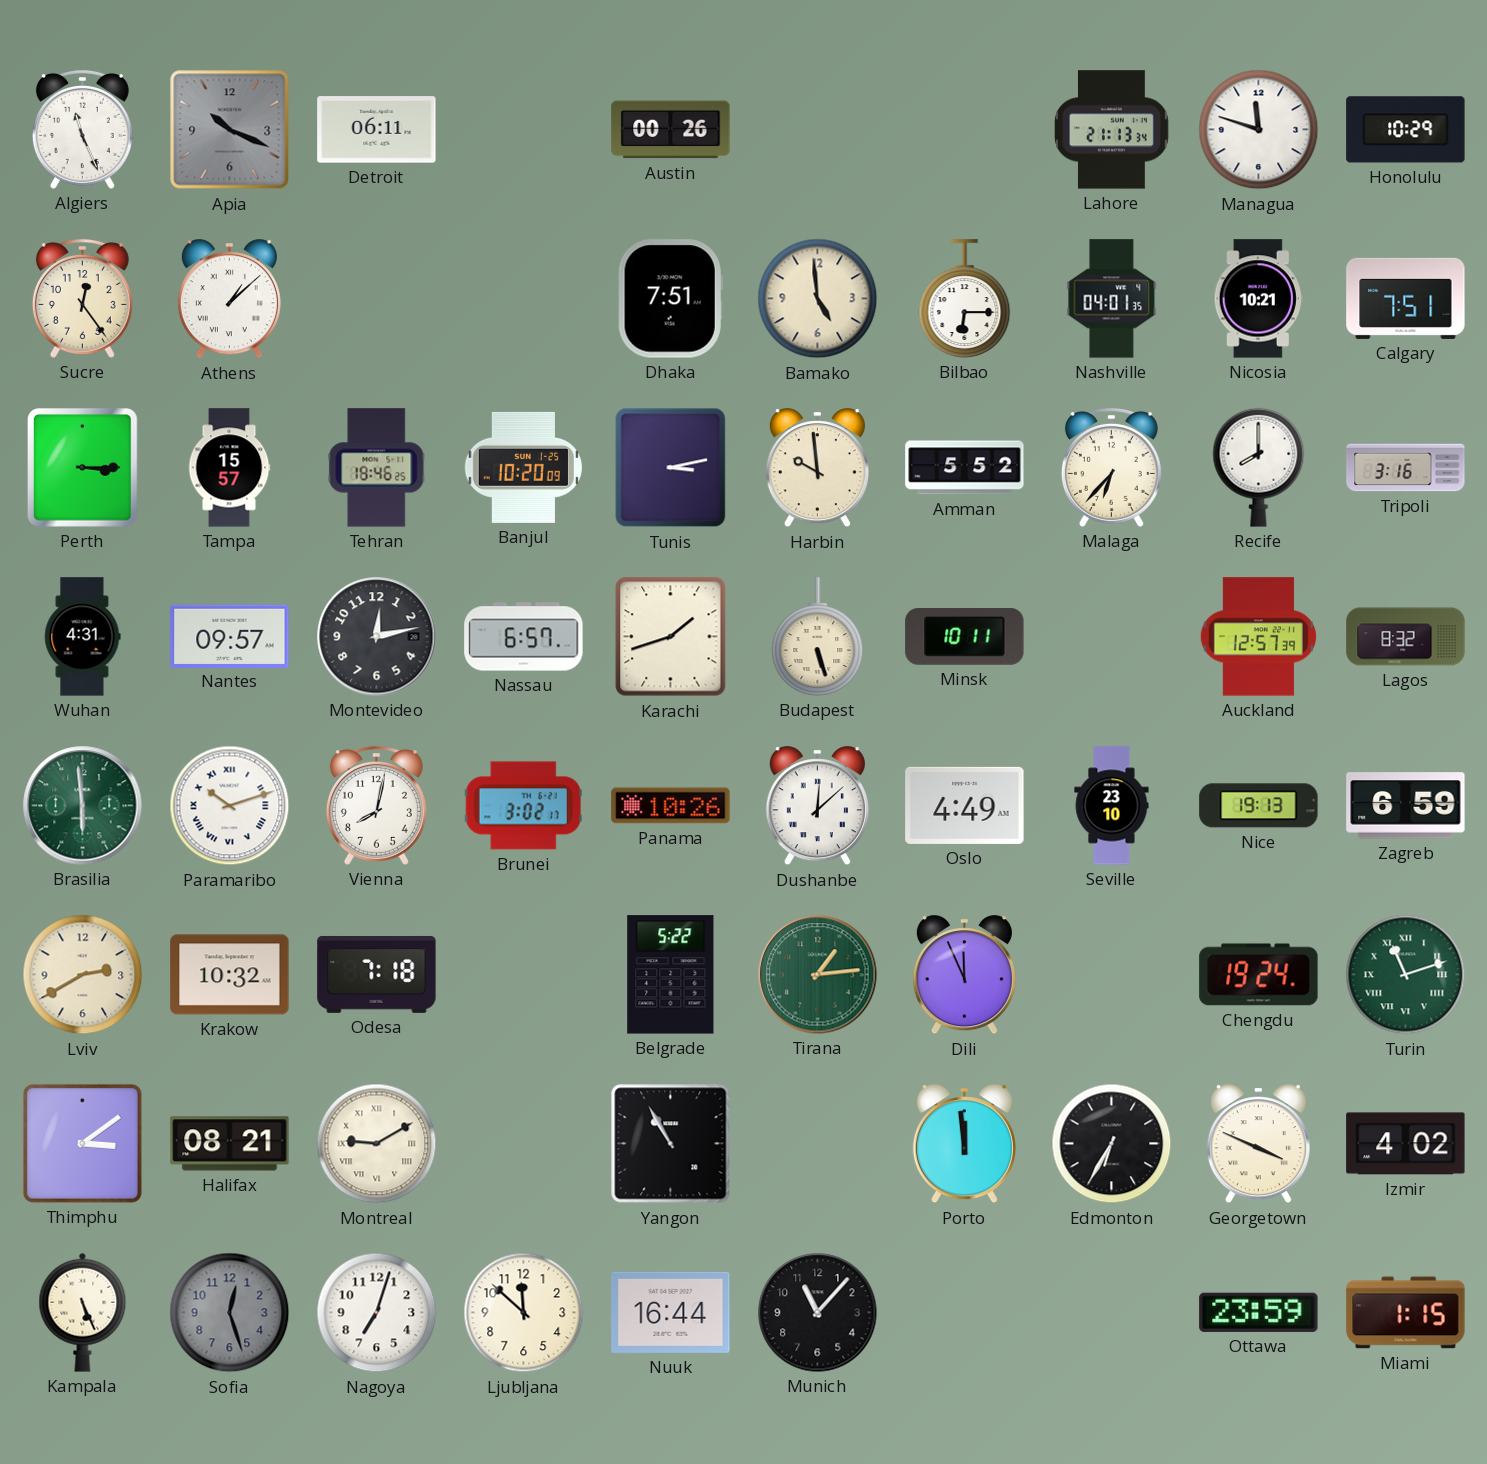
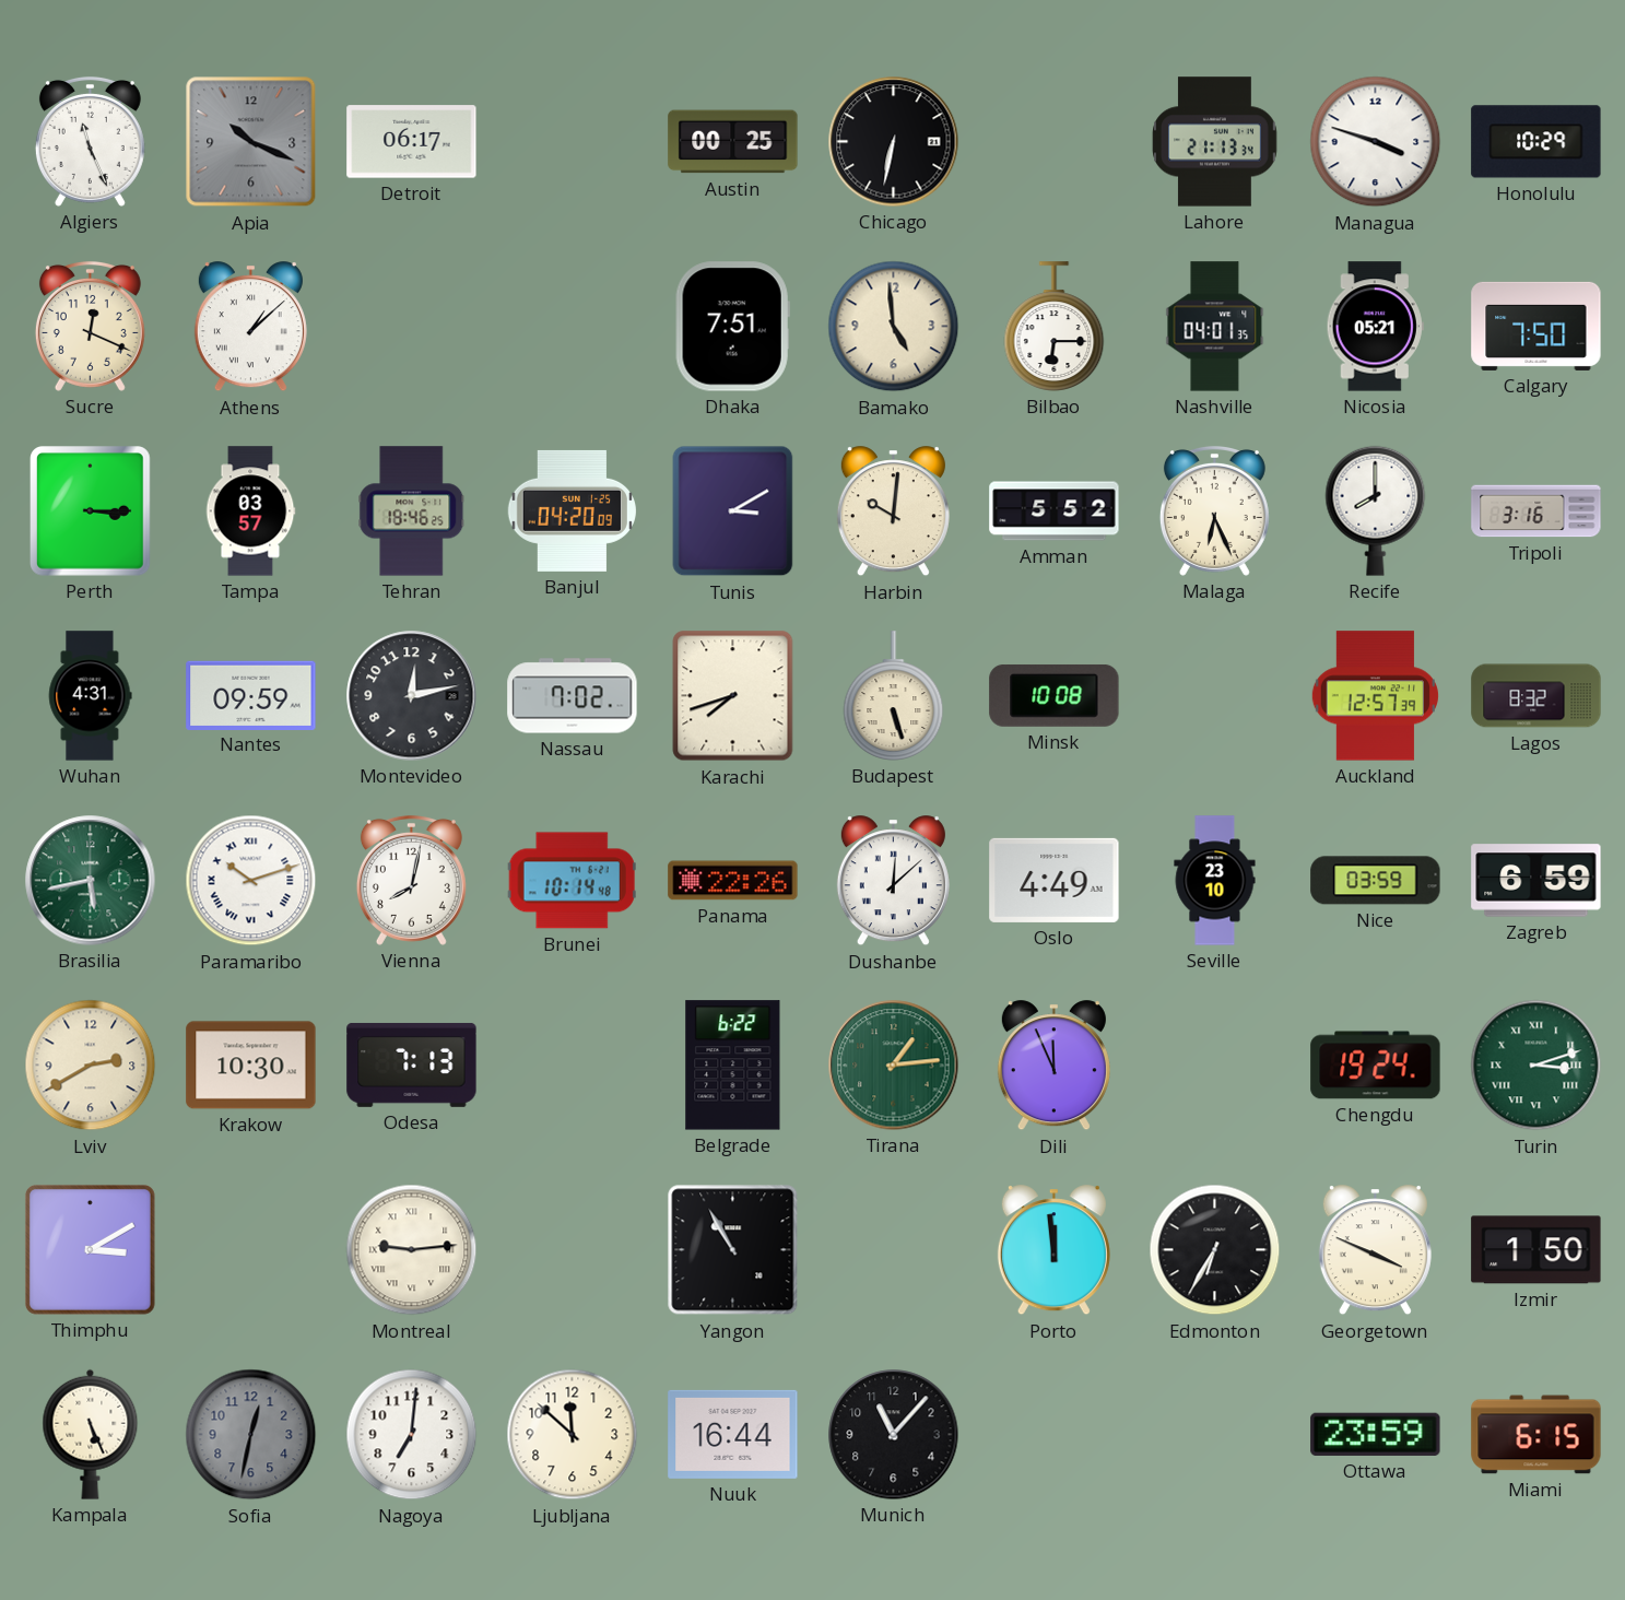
Detroit: 06:11 -> 06:17 (412, 142)
Austin: 00:26 -> 00:25 (733, 142)
Chicago: none -> 6:32 (894, 142)
Managua: 11:48 -> 3:48 (1376, 142)
Sucre: 12:24 -> 12:19 (90, 326)
Nicosia: 10:21 -> 05:21 (1375, 327)
Calgary: 7:51 -> 7:50 (1536, 326)
Tampa: 15:57 -> 03:57 (250, 511)
Banjul: 10:20 -> 04:20 (572, 510)
Tunis: 3:13 -> 3:10 (733, 511)
Harbin: 9:59 -> 10:01 (893, 511)
Malaga: 6:37 -> 6:26 (1214, 510)
Nantes: 09:57 -> 09:59 (251, 695)
Nassau: 6:57 -> 7:02 (573, 696)
Karachi: 1:42 -> 7:42 (733, 696)
Minsk: 10:11 -> 10:08 (1055, 695)
Brasilia: 5:59 -> 5:43 (91, 881)
Brunei: 3:02 -> 10:14 (572, 881)
Panama: 10:26 -> 22:26 (733, 881)
Nice: 19:13 -> 03:59 (1376, 881)
Krakow: 10:32 -> 10:30 (251, 1066)
Odesa: 7:18 -> 7:13 (412, 1064)
Belgrade: 5:22 -> 6:22 (733, 1066)
Turin: 11:12 -> 3:12 (1536, 1066)
Thimphu: 3:09 -> 3:10 (90, 1249)
Halifax: 08:21 -> none (230, 1144)
Montreal: 9:10 -> 9:14 (412, 1250)
Izmir: 4:02 -> 1:50 (1536, 1250)
Sofia: 12:27 -> 12:32 (251, 1435)
Nagoya: 7:03 -> 7:01 (412, 1435)
Miami: 1:15 -> 6:15 (1536, 1435)
